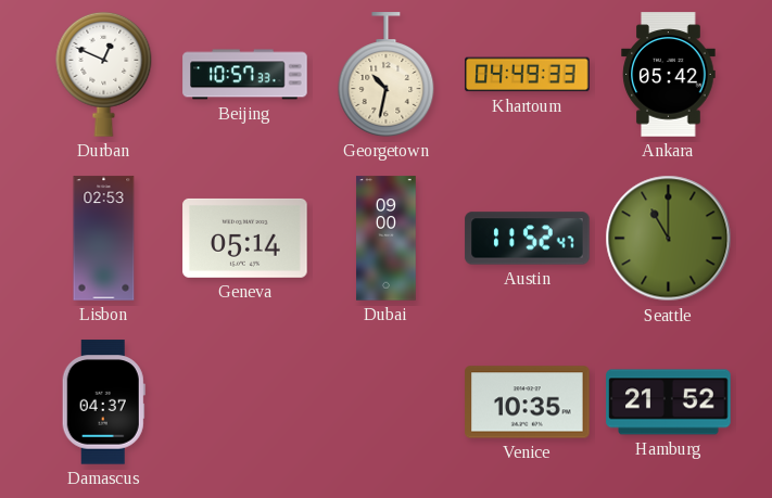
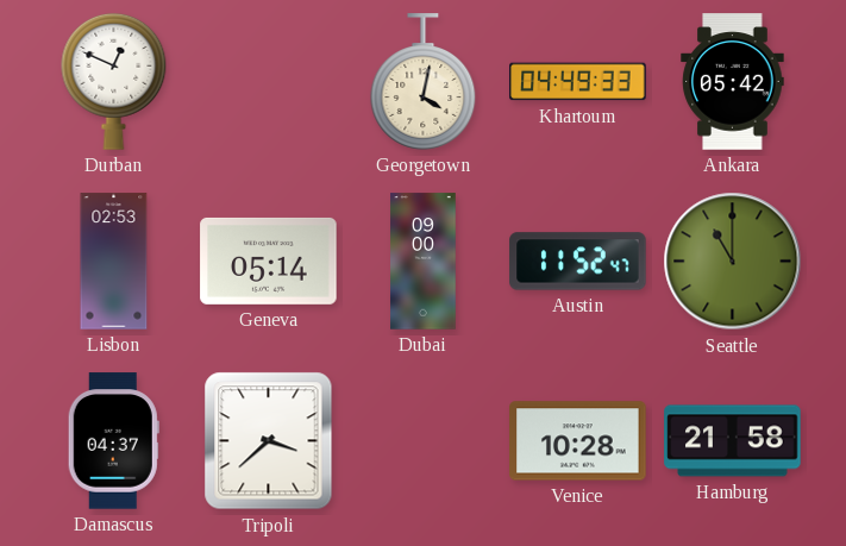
Beijing: 10:57 -> none (245, 75)
Georgetown: 10:32 -> 4:02 (424, 82)
Tripoli: none -> 3:38 (269, 441)
Venice: 10:35 -> 10:28 (578, 441)
Hamburg: 21:52 -> 21:58 (733, 441)
